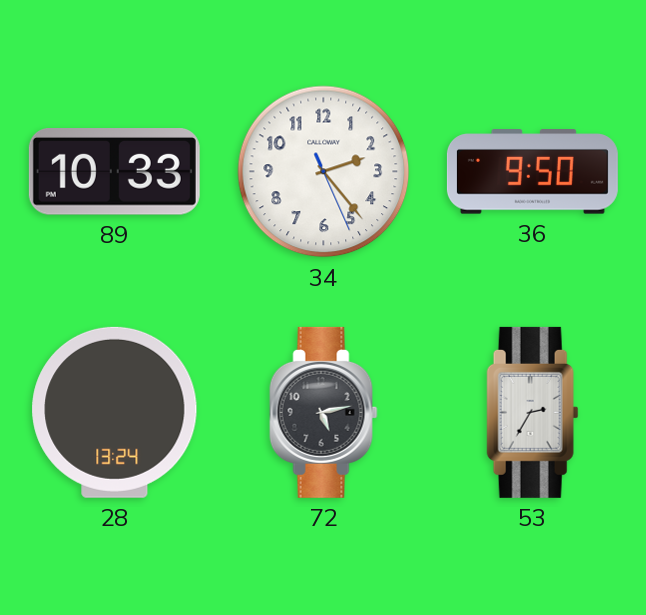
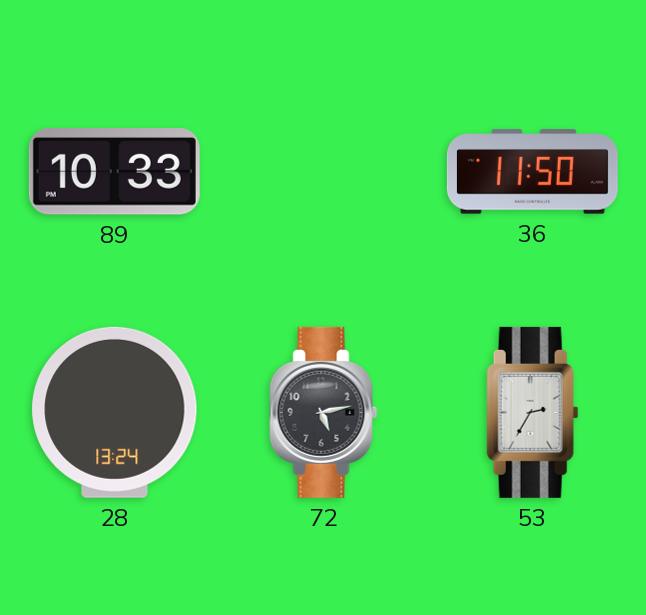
34: 2:23 -> none (324, 172)
36: 9:50 -> 11:50 (532, 172)
